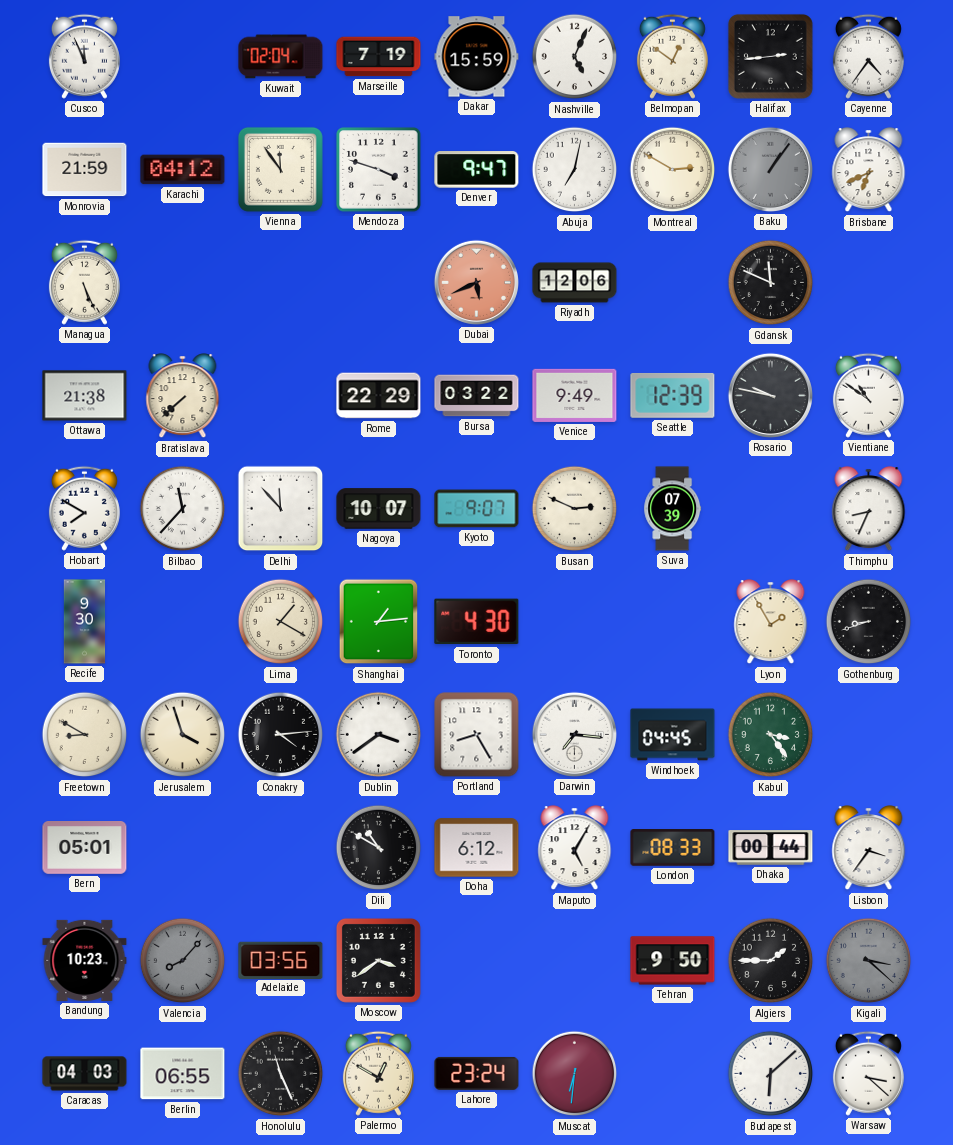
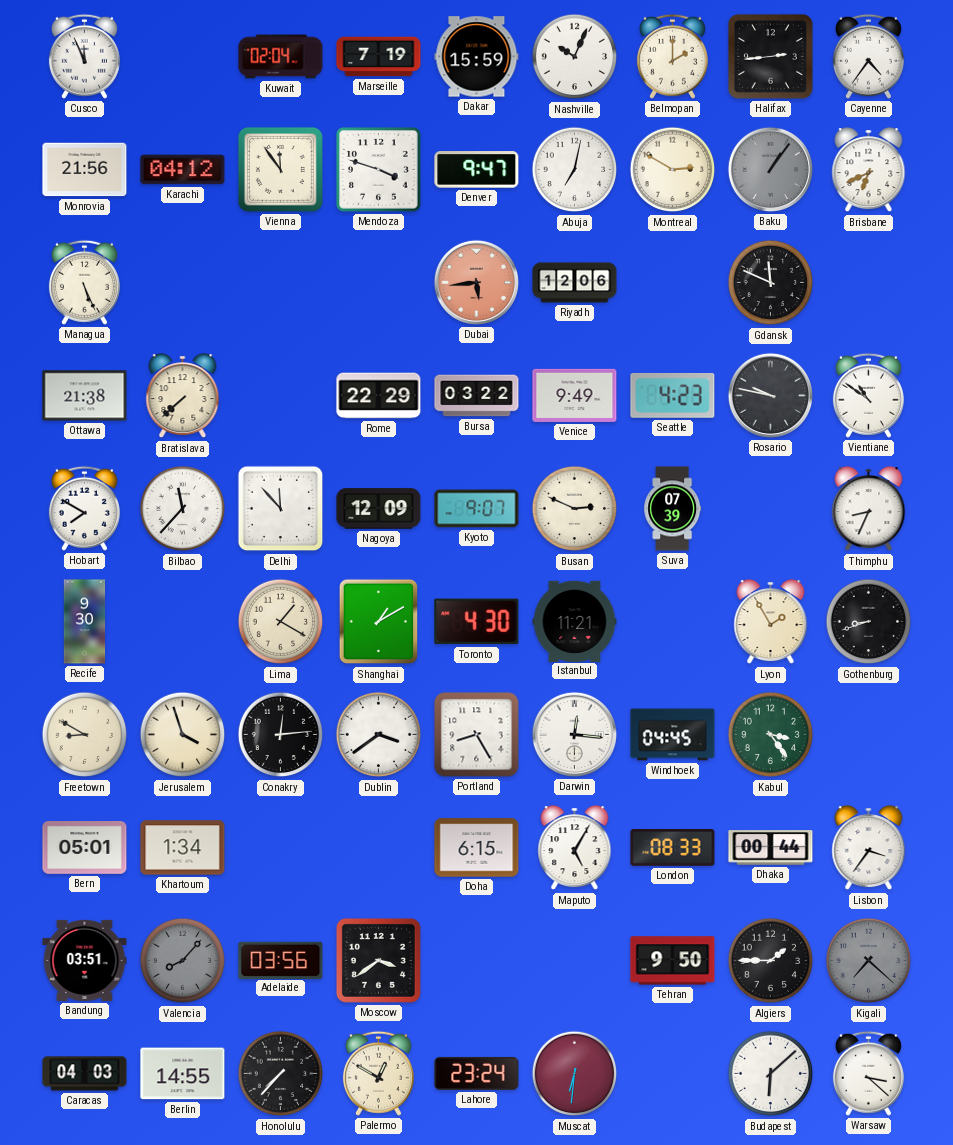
Nashville: 5:04 -> 10:04 (575, 57)
Belmopan: 12:51 -> 2:00 (672, 56)
Monrovia: 21:59 -> 21:56 (85, 170)
Dubai: 5:41 -> 5:44 (476, 282)
Seattle: 12:39 -> 4:23 (673, 395)
Nagoya: 10:07 -> 12:09 (379, 509)
Shanghai: 1:14 -> 1:10 (379, 622)
Istanbul: none -> 11:21 (575, 621)
Conakry: 4:14 -> 12:14 (281, 735)
Darwin: 7:16 -> 12:16 (574, 734)
Khartoum: none -> 1:34 (183, 848)
Dili: 10:50 -> none (379, 848)
Doha: 6:12 -> 6:15 (477, 848)
Bandung: 10:23 -> 03:51 (85, 960)
Kigali: 3:22 -> 7:22 (869, 961)
Berlin: 06:55 -> 14:55 (183, 1074)
Honolulu: 11:26 -> 7:37 (281, 1074)
